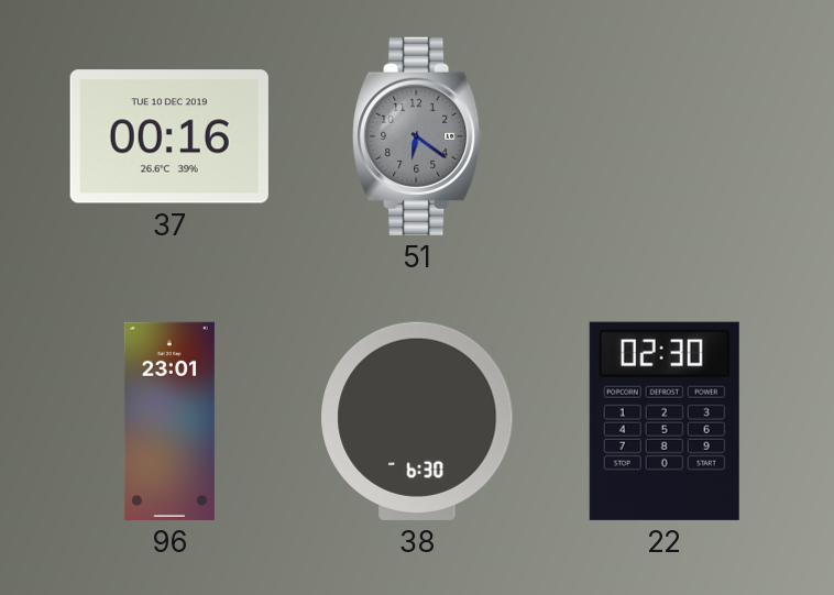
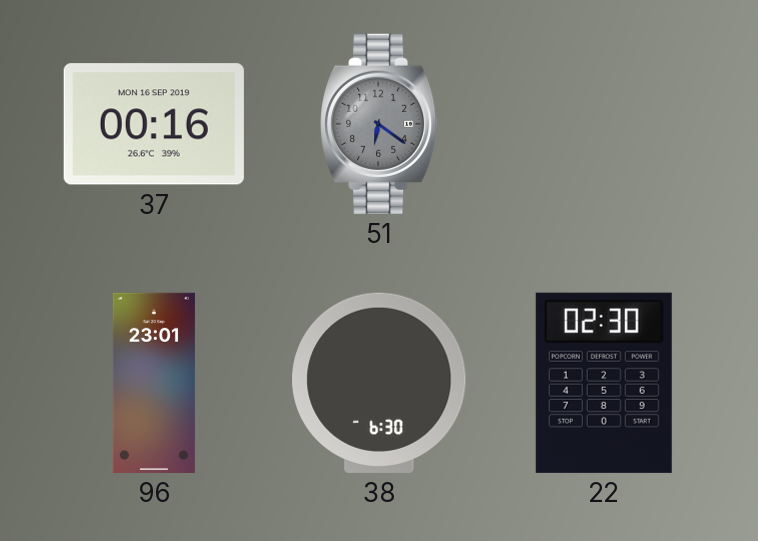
37 date: TUE 10 DEC 2019 -> MON 16 SEP 2019 (154, 124)
